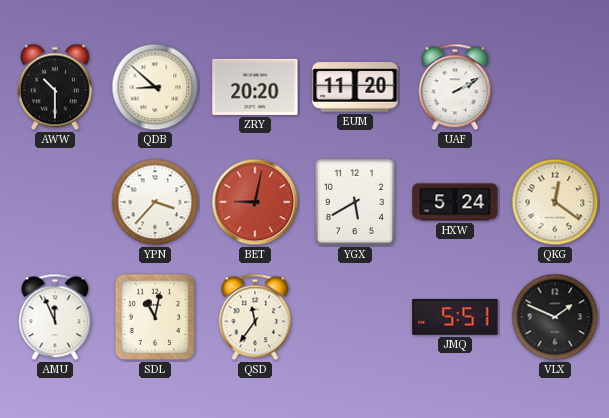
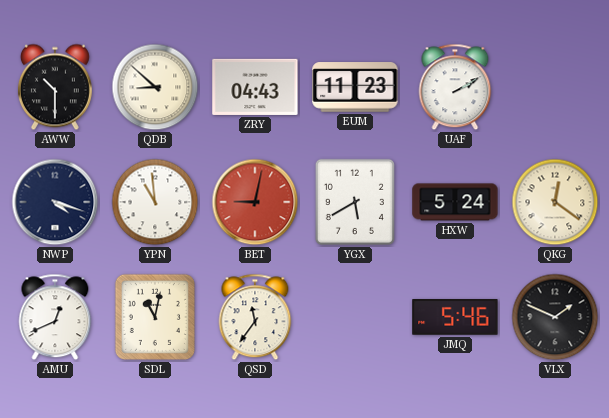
ZRY: 20:20 -> 04:43 (255, 87)
EUM: 11:20 -> 11:23 (355, 87)
NWP: none -> 4:18 (55, 202)
YPN: 3:37 -> 10:59 (155, 202)
AMU: 11:56 -> 12:41 (55, 317)
JMQ: 5:51 -> 5:46 (455, 318)
